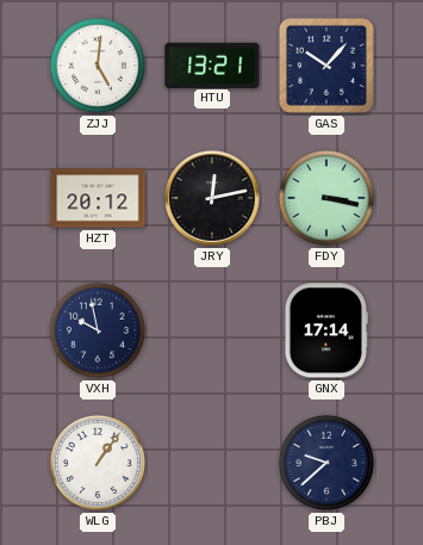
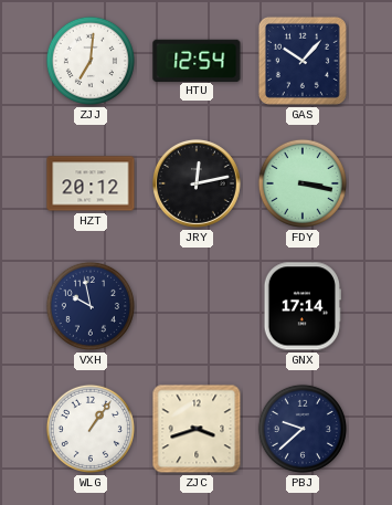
ZJJ: 5:01 -> 7:01 (91, 61)
HTU: 13:21 -> 12:54 (197, 60)
ZJC: none -> 3:42 (197, 429)
